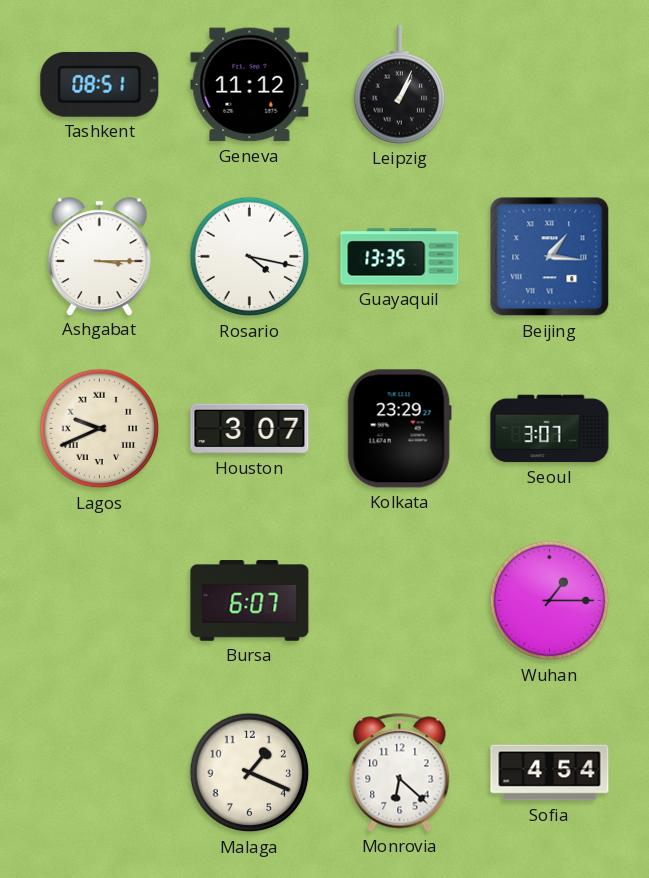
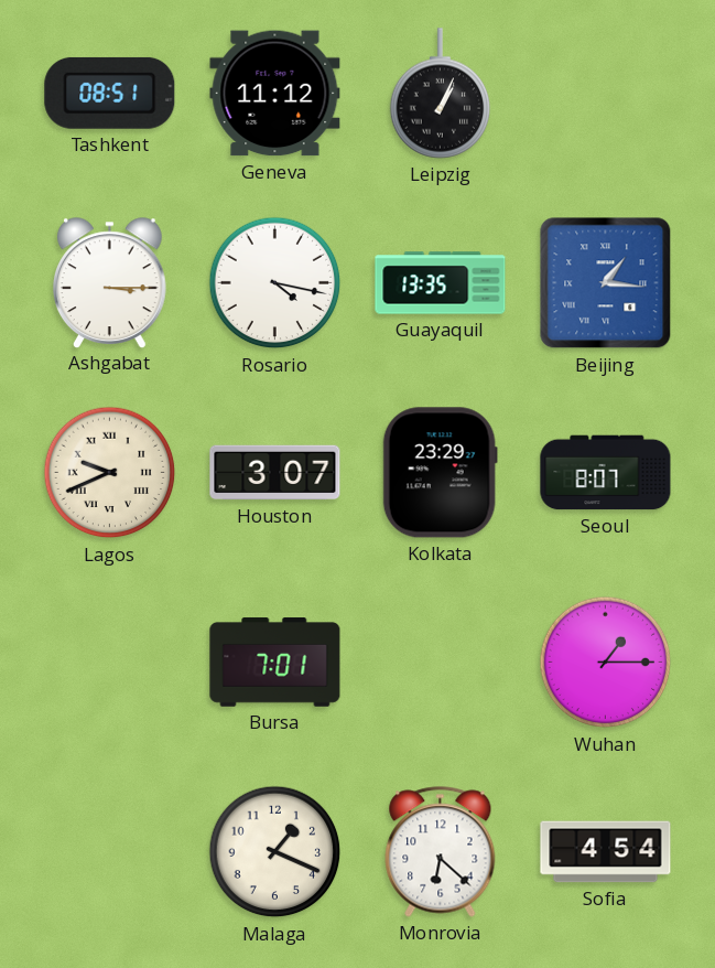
Seoul: 3:07 -> 8:07 (606, 473)
Bursa: 6:07 -> 7:01 (275, 663)
